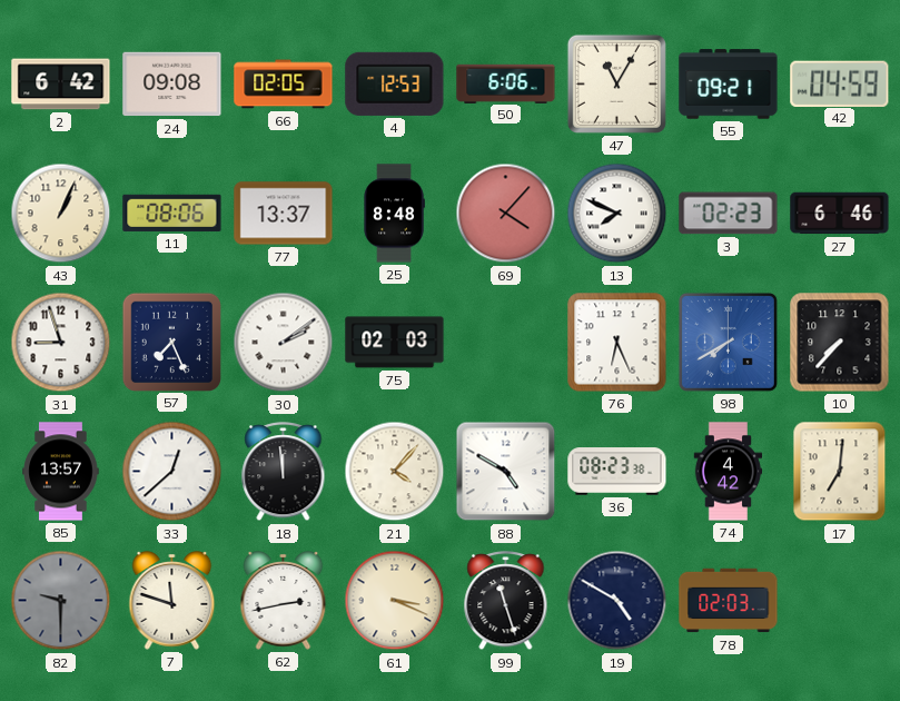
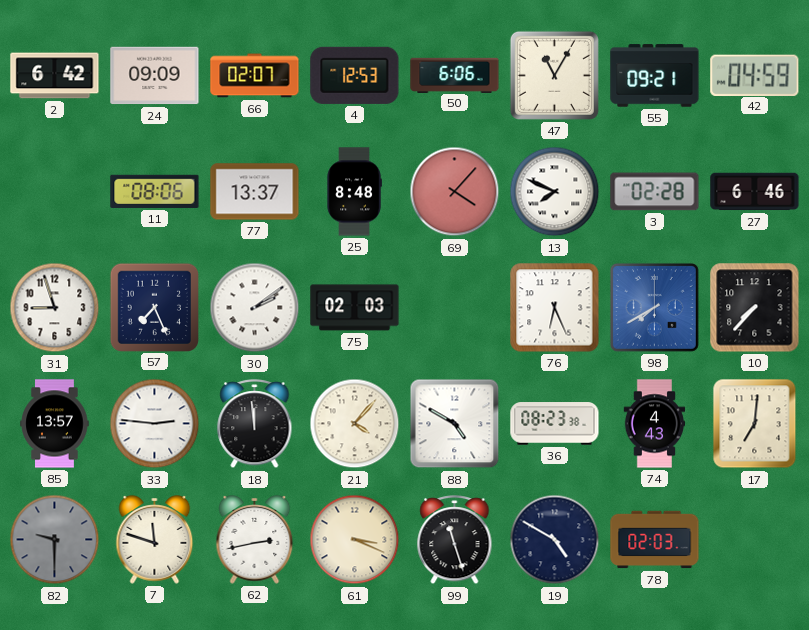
24: 09:08 -> 09:09 (155, 76)
66: 02:05 -> 02:07 (255, 76)
43: 1:04 -> none (61, 214)
3: 02:23 -> 02:28 (655, 192)
33: 12:38 -> 2:46 (155, 424)
74: 4:42 -> 4:43 (655, 424)
